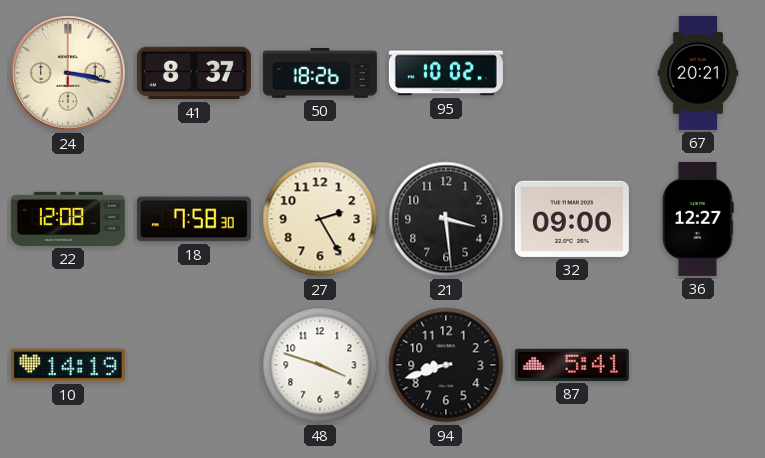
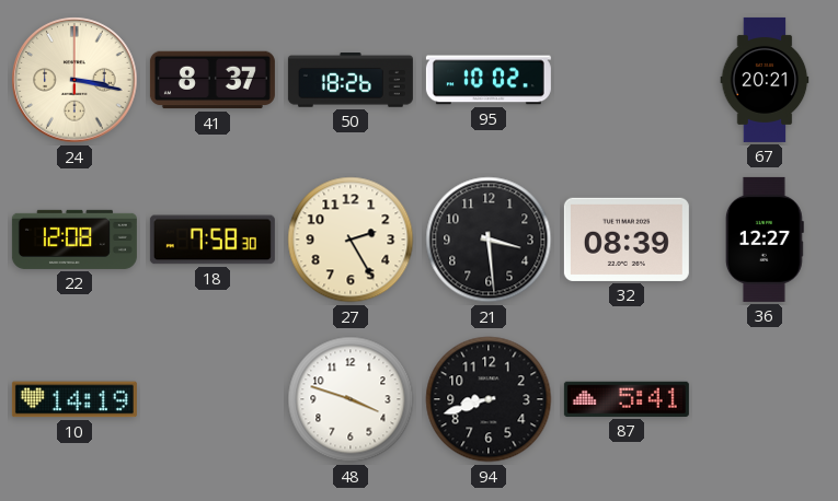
32: 09:00 -> 08:39 (627, 240)
